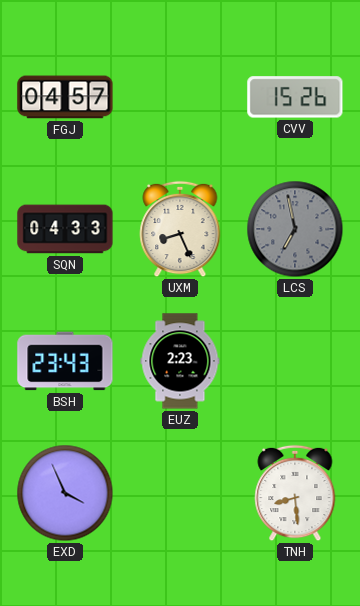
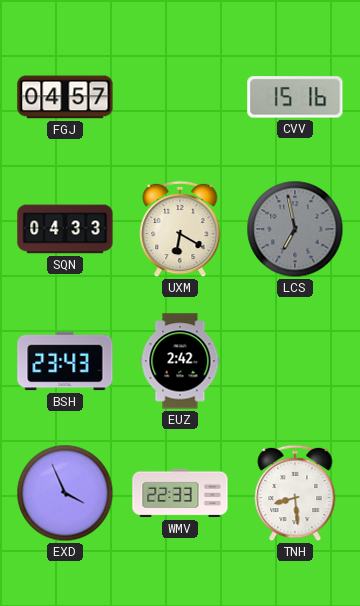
CVV: 15:26 -> 15:16 (295, 97)
UXM: 8:26 -> 6:20 (180, 229)
EUZ: 2:23 -> 2:42 (180, 361)
WMV: none -> 22:33 (180, 493)
